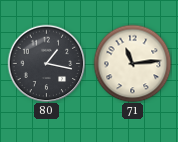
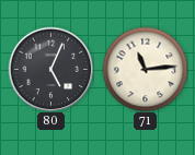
80: 1:17 -> 5:04 (50, 69)
